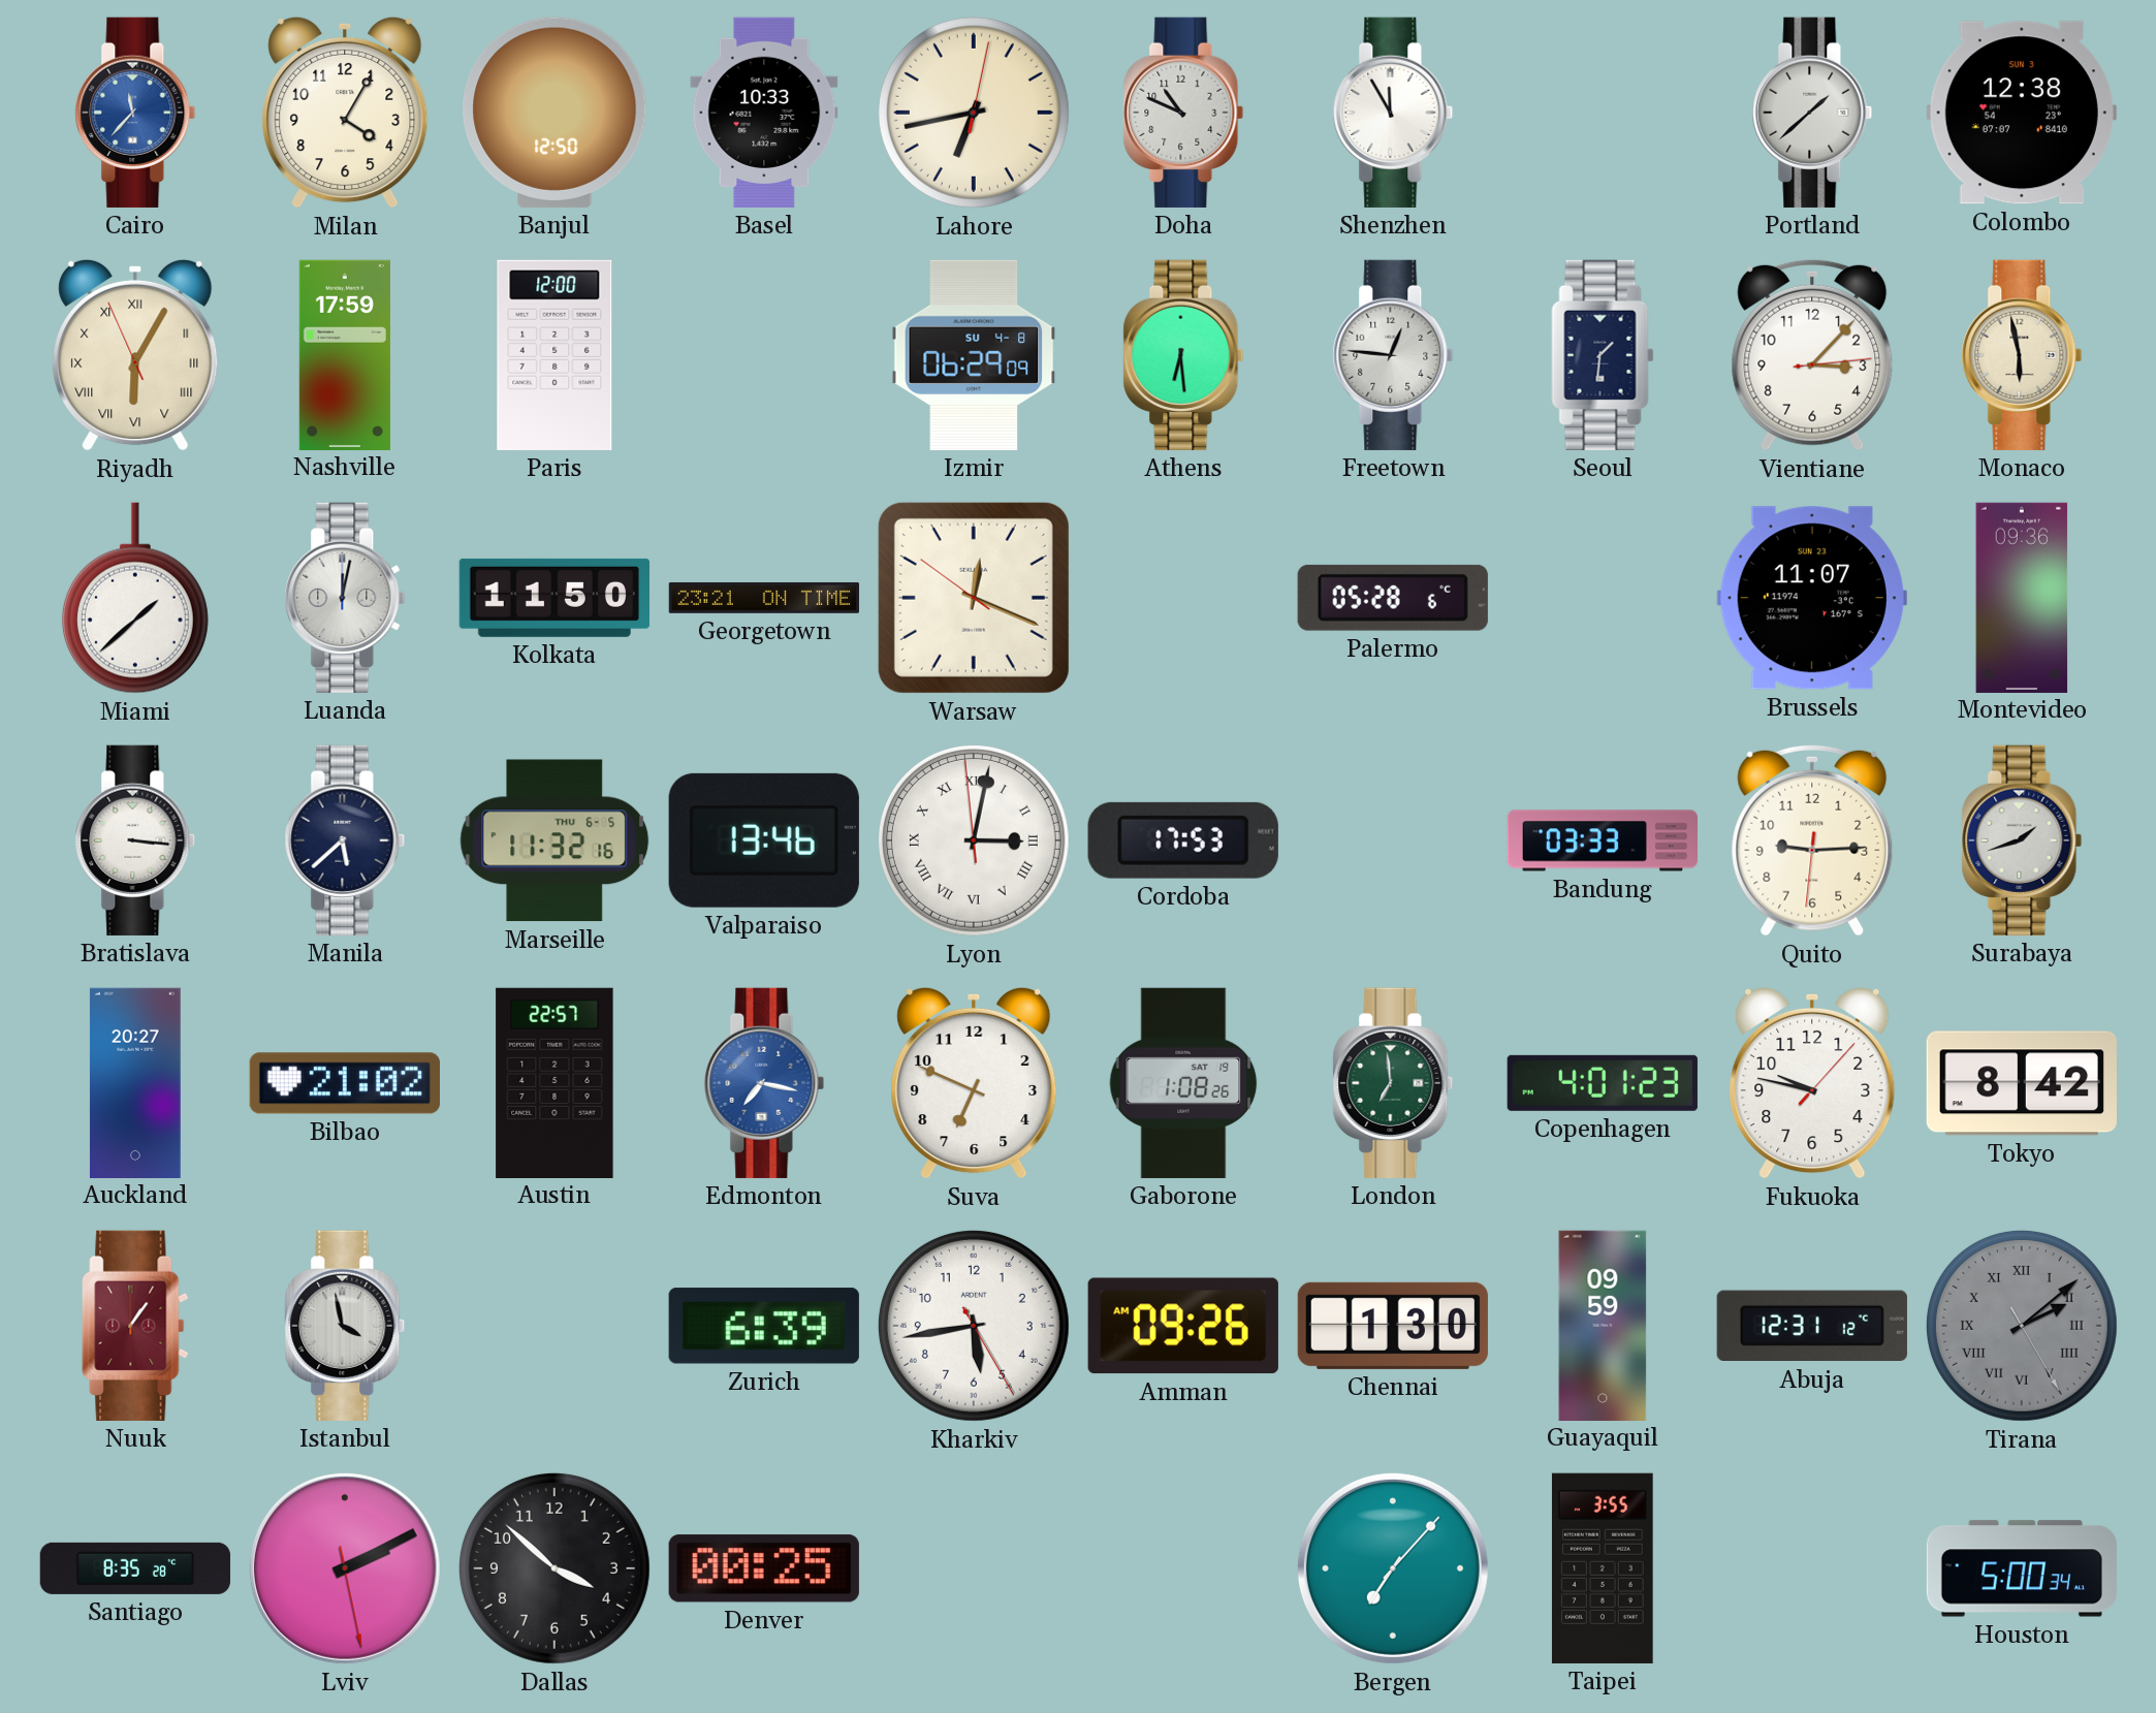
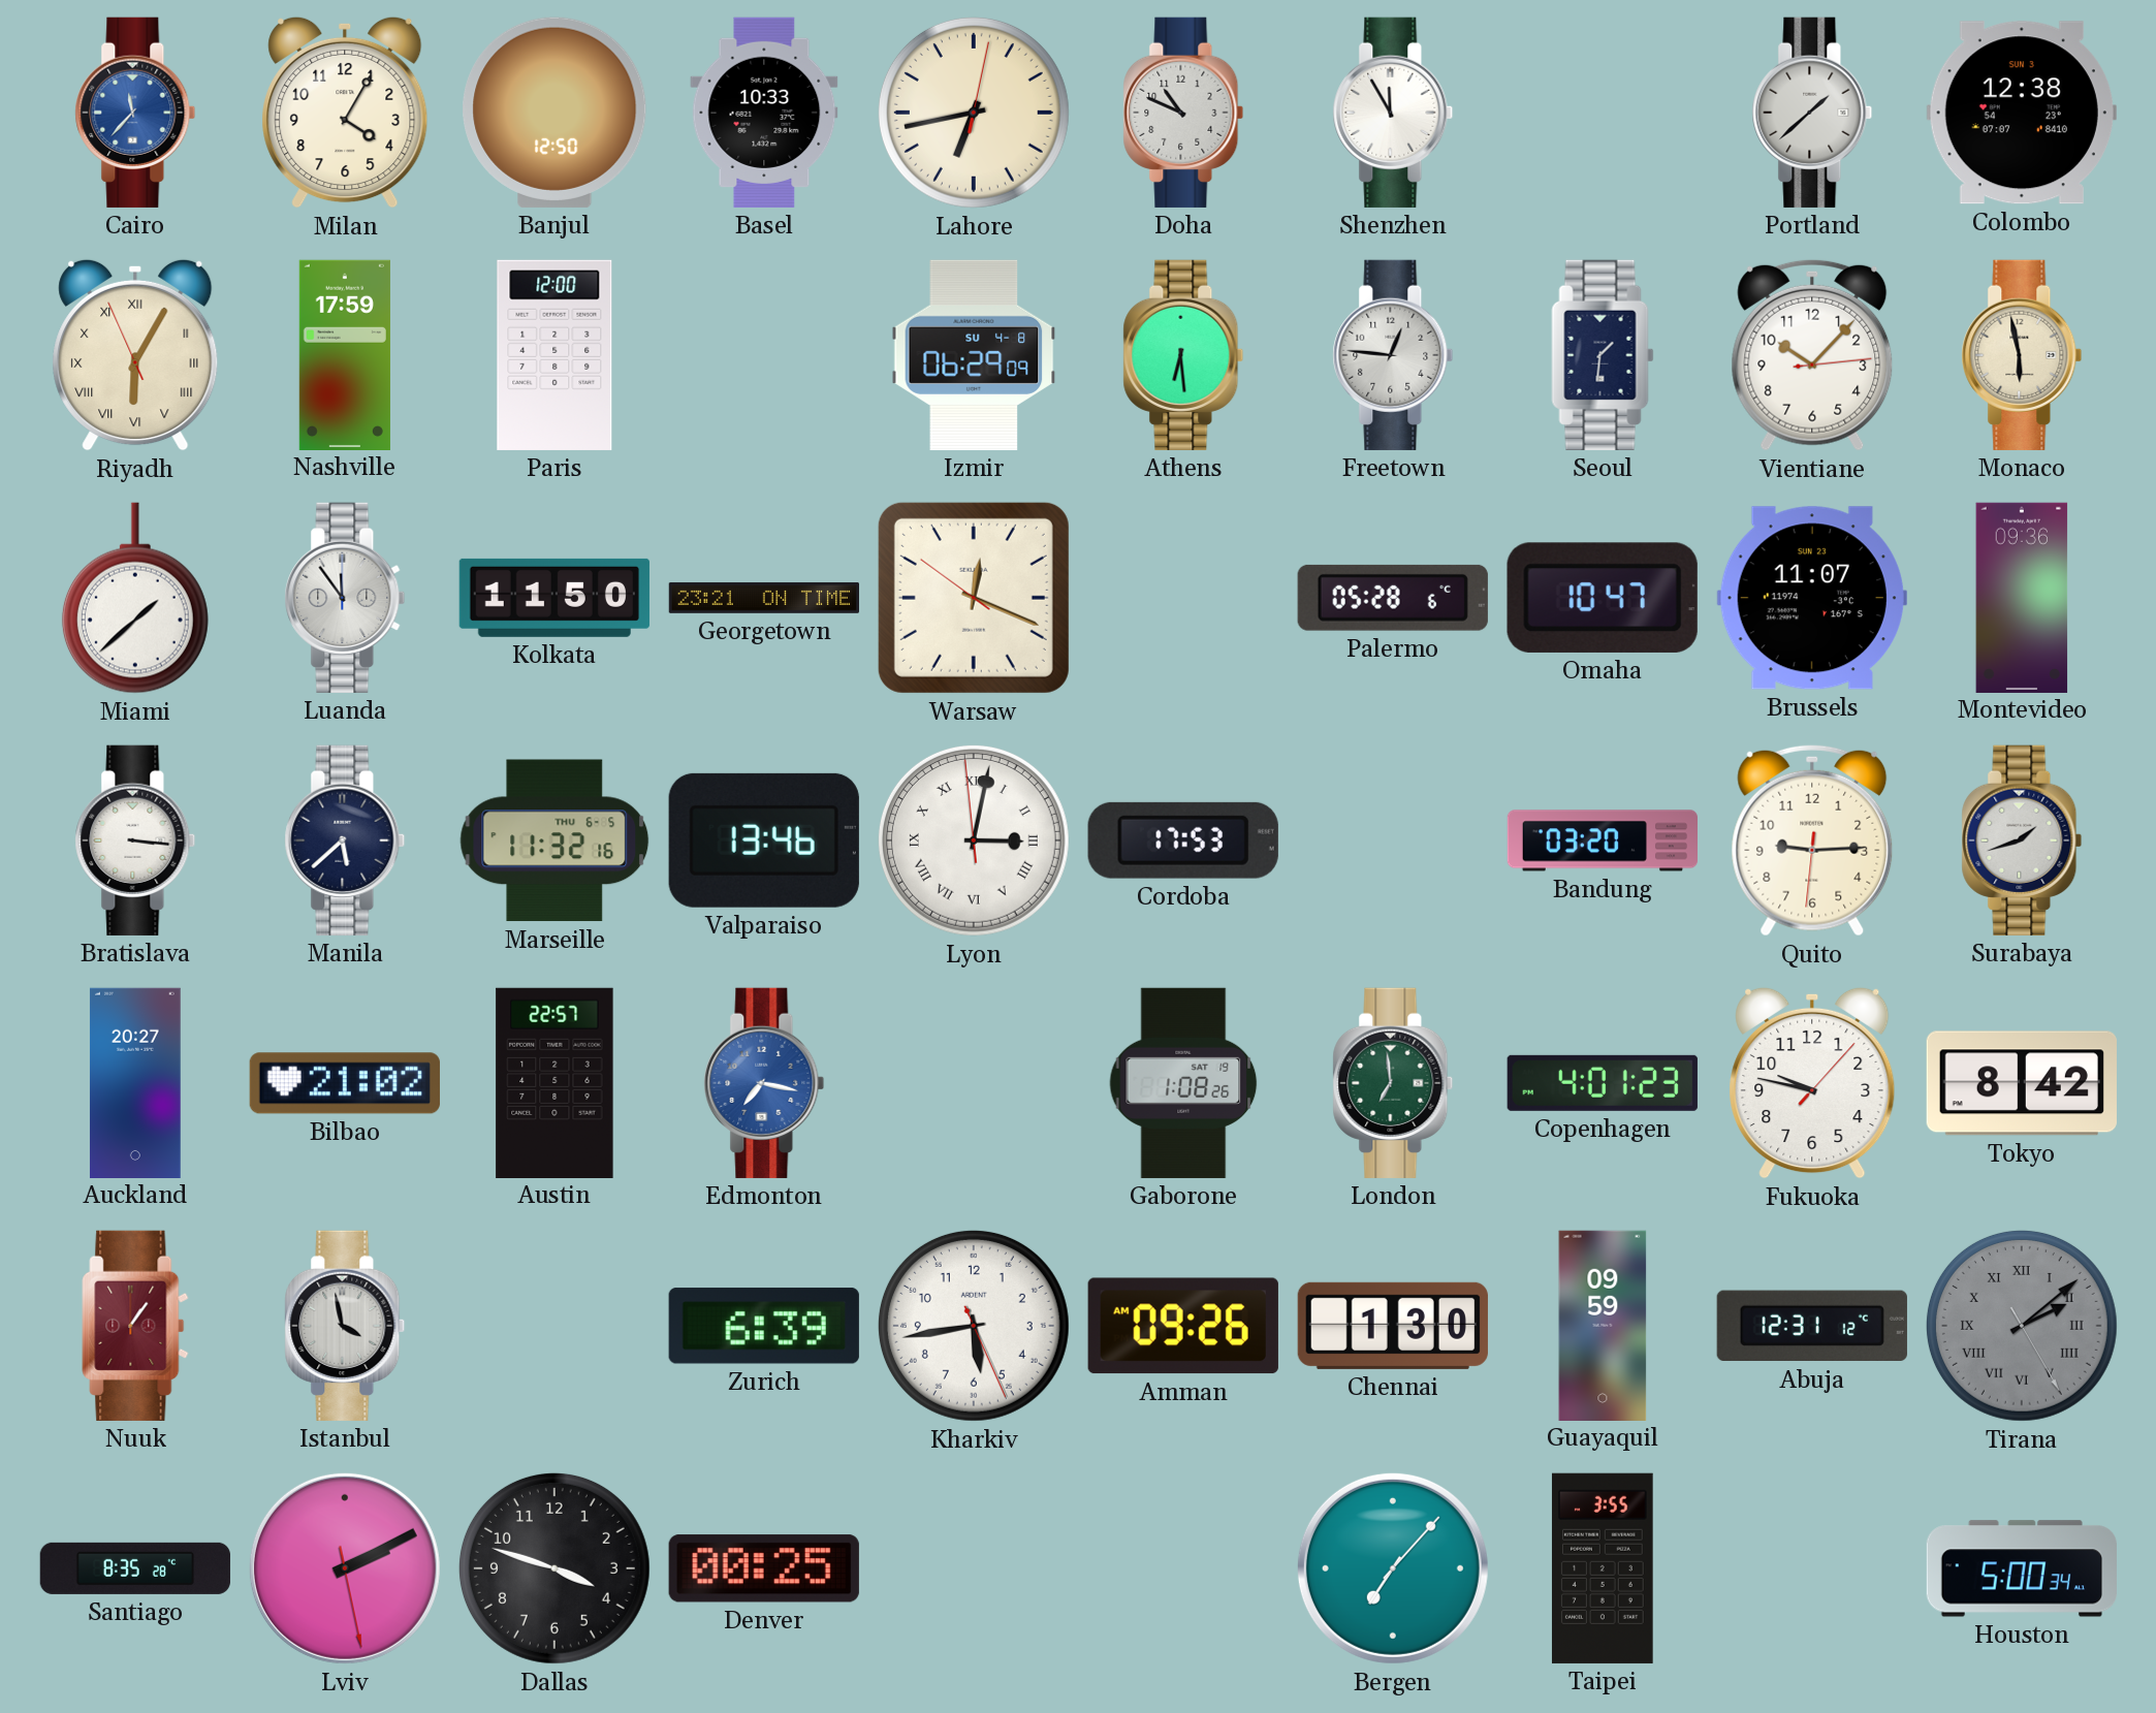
Vientiane: 3:07 -> 10:07 (1812, 355)
Luanda: 12:02 -> 11:54 (345, 598)
Omaha: none -> 10:47 (1603, 598)
Bandung: 03:33 -> 03:20 (1602, 840)
Suva: 6:49 -> none (974, 1083)
Kharkiv: 5:43:25 -> 5:43:26 (974, 1326)
Dallas: 3:52 -> 3:48 (554, 1568)
